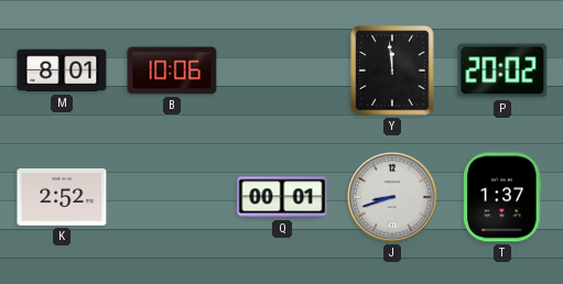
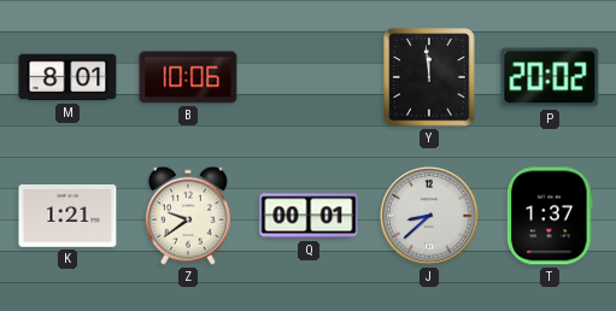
K: 2:52 -> 1:21 (68, 217)
Z: none -> 9:39 (188, 216)
J: 8:42 -> 8:38 (429, 216)
